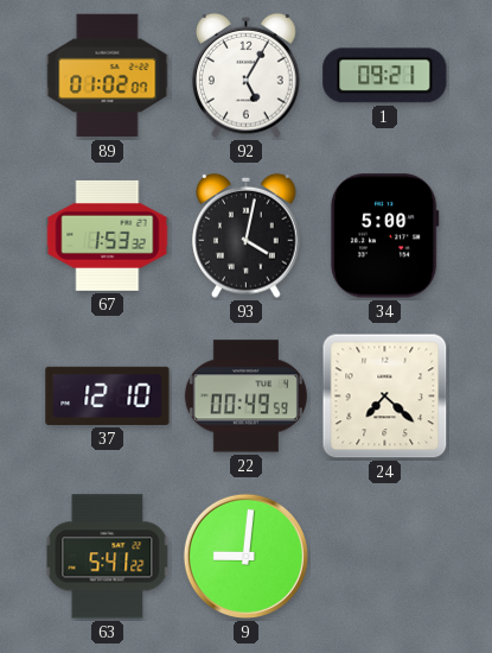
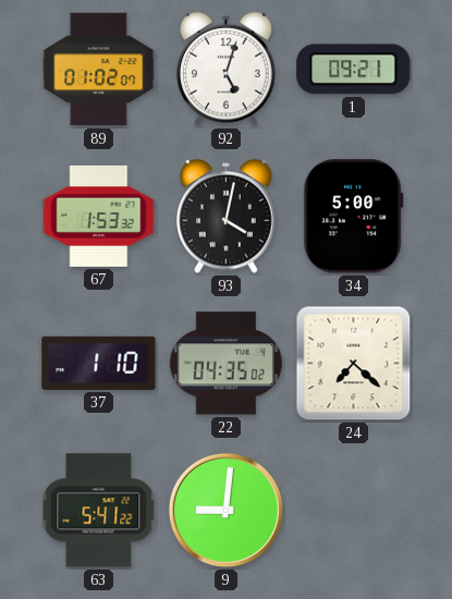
92: 5:05 -> 5:03 (227, 69)
37: 12:10 -> 1:10 (99, 363)
22: 00:49 -> 04:35 (225, 364)
